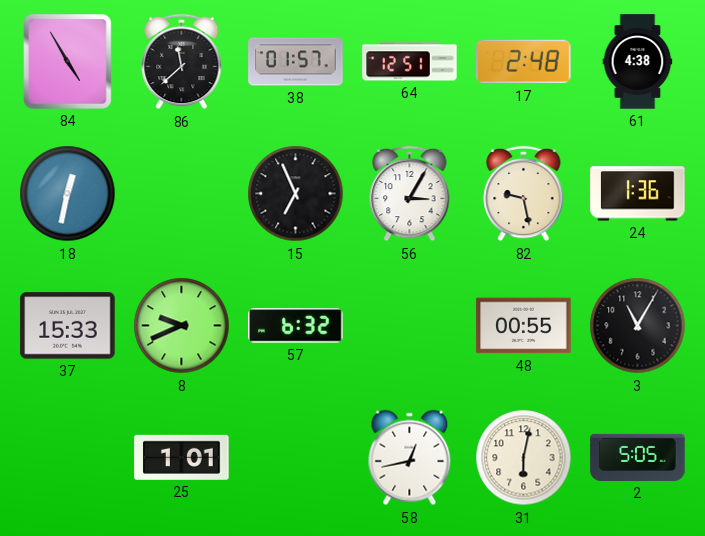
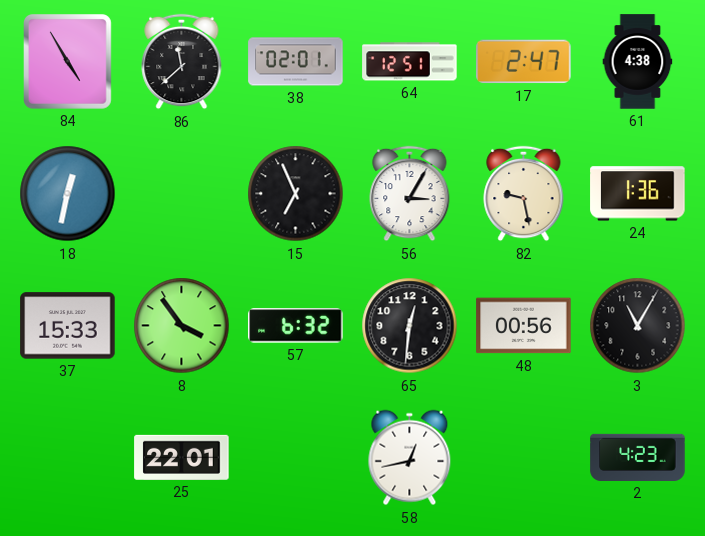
38: 01:57 -> 02:01 (296, 62)
17: 2:48 -> 2:47 (524, 62)
8: 9:41 -> 3:54 (182, 326)
65: none -> 12:31 (410, 326)
48: 00:55 -> 00:56 (524, 326)
25: 1:01 -> 22:01 (182, 457)
31: 6:02 -> none (524, 458)
2: 5:05 -> 4:23 (638, 457)
